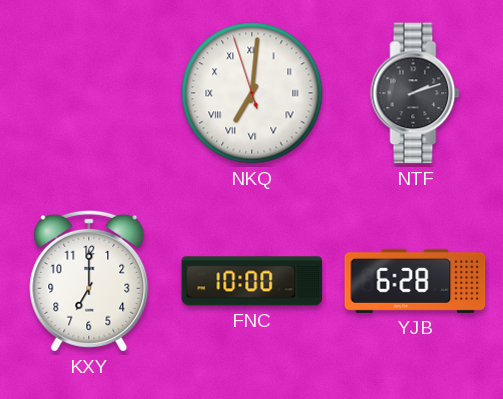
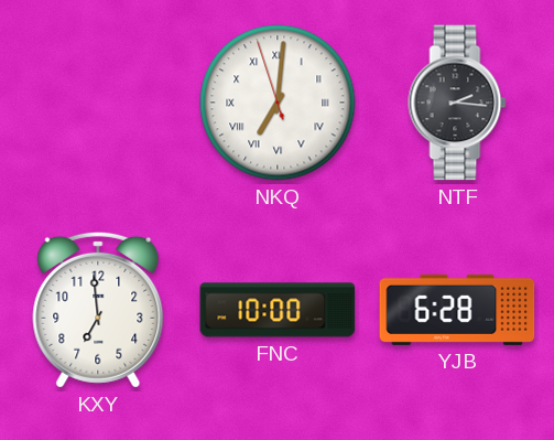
NTF: 2:12 -> 2:16 (457, 103)
KXY: 7:00 -> 6:59 (98, 310)
